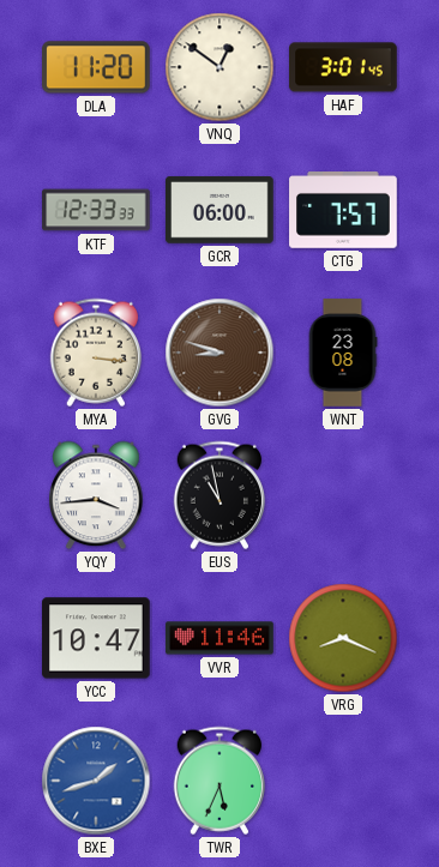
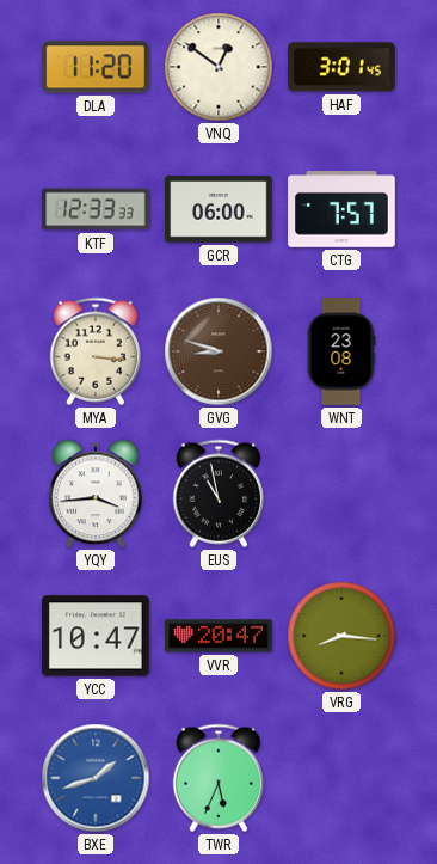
VVR: 11:46 -> 20:47 (219, 636)
VRG: 8:19 -> 8:16 (341, 636)
